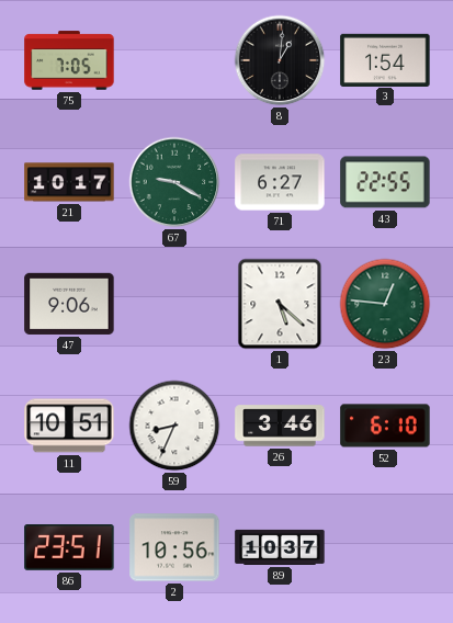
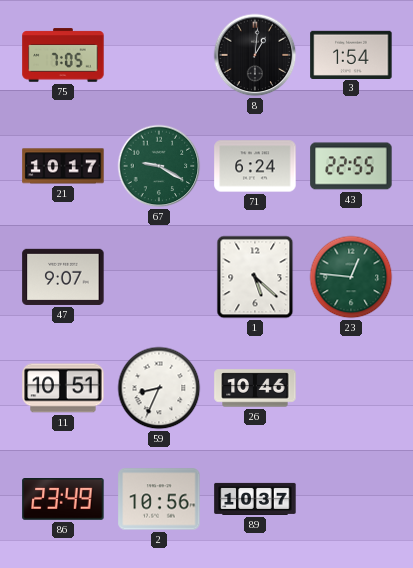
71: 6:27 -> 6:24 (255, 166)
47: 9:06 -> 9:07 (63, 277)
26: 3:46 -> 10:46 (255, 388)
52: 6:10 -> none (385, 426)
86: 23:51 -> 23:49 (63, 500)
